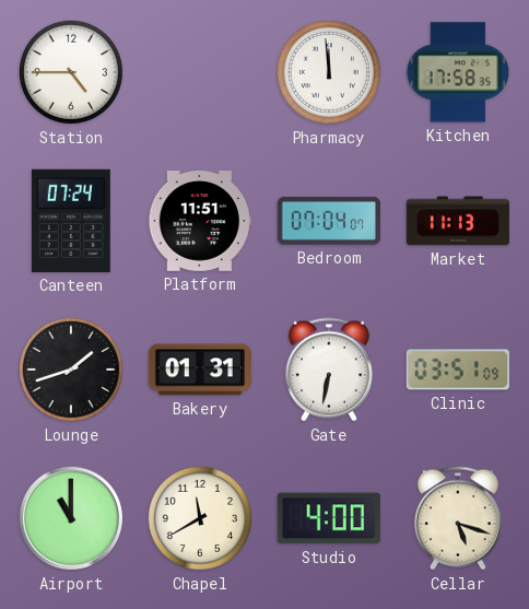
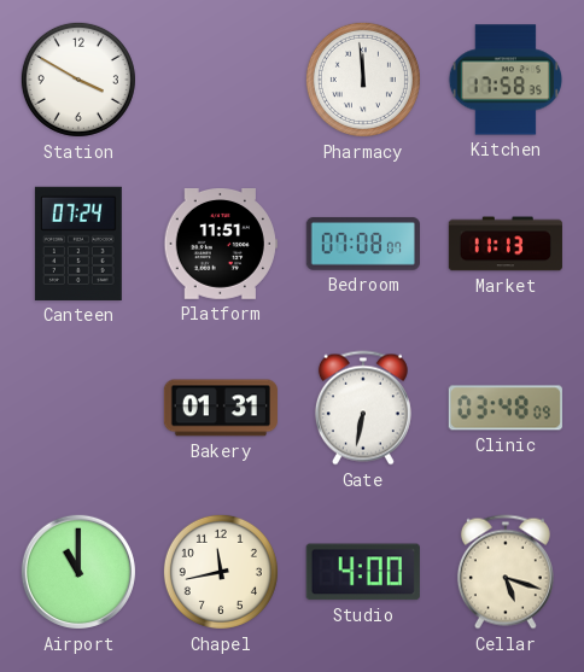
Station: 4:45 -> 3:50 (78, 80)
Bedroom: 07:04 -> 07:08 (363, 244)
Lounge: 1:42 -> none (71, 370)
Clinic: 03:51 -> 03:48 (506, 408)
Chapel: 11:40 -> 11:43 (221, 572)
